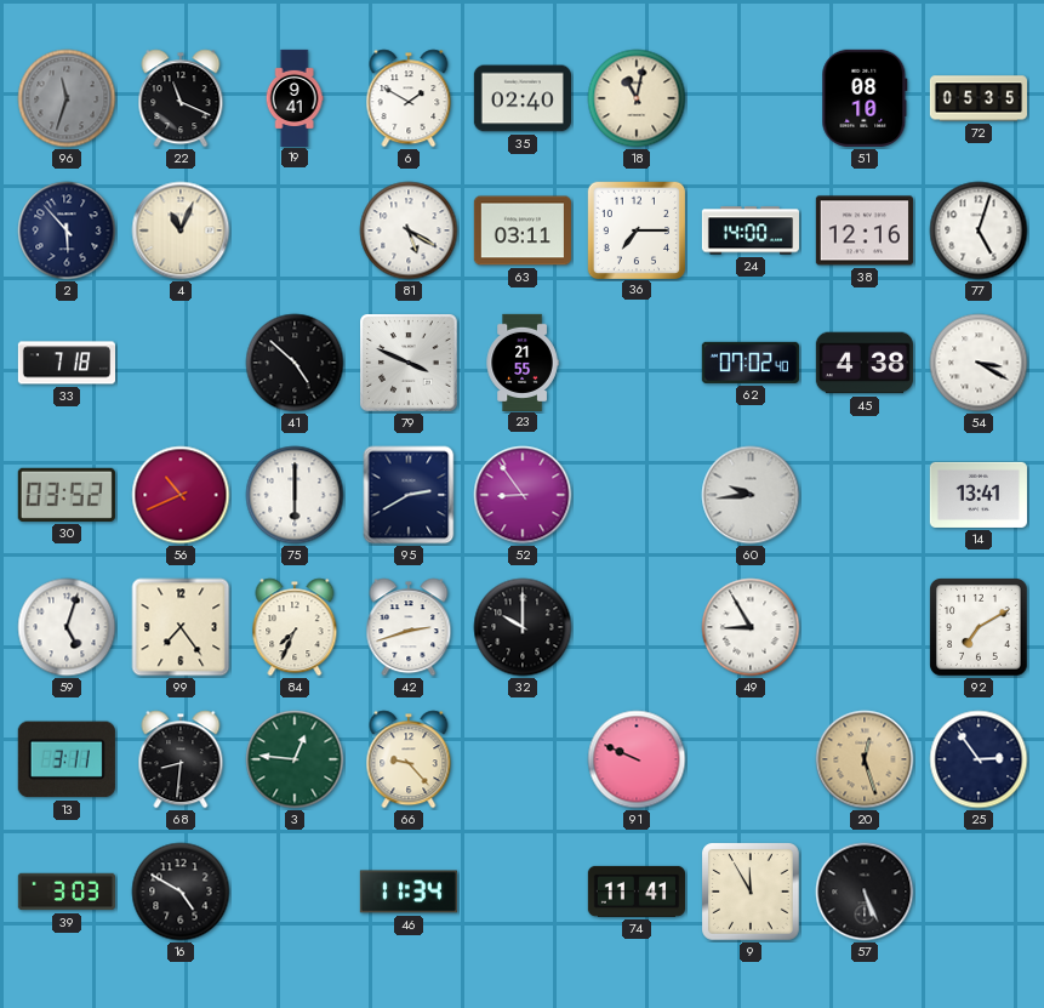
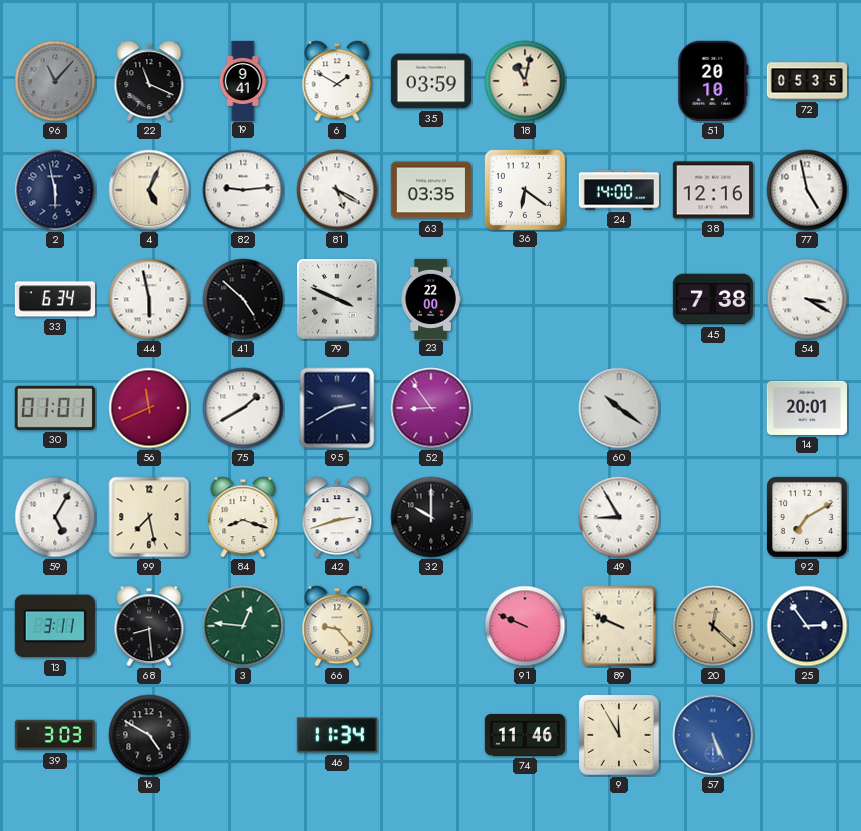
96: 11:33 -> 11:07 (55, 81)
35: 02:40 -> 03:59 (431, 81)
51: 08:10 -> 20:10 (713, 81)
2: 5:53 -> 5:58 (55, 190)
4: 11:04 -> 5:04 (149, 190)
82: none -> 9:14 (243, 190)
63: 03:11 -> 03:35 (431, 190)
36: 7:15 -> 6:21 (524, 189)
77: 5:03 -> 4:58 (807, 190)
33: 7:18 -> 6:34 (54, 299)
44: none -> 5:58 (149, 299)
23: 21:55 -> 22:00 (431, 298)
62: 07:02 -> none (751, 363)
45: 4:38 -> 7:38 (713, 299)
30: 03:52 -> 01:01 (55, 408)
56: 10:41 -> 11:41 (149, 408)
75: 6:00 -> 1:40 (243, 408)
60: 9:44 -> 10:21 (619, 408)
14: 13:41 -> 20:01 (807, 408)
59: 5:03 -> 5:05 (55, 517)
99: 7:24 -> 7:28 (149, 517)
84: 7:34 -> 8:18 (243, 517)
68: 8:31 -> 8:29 (149, 626)
89: none -> 9:49 (619, 626)
20: 12:27 -> 12:22 (713, 626)
74: 11:41 -> 11:46 (525, 735)
57 dial: black -> blue (713, 735)
